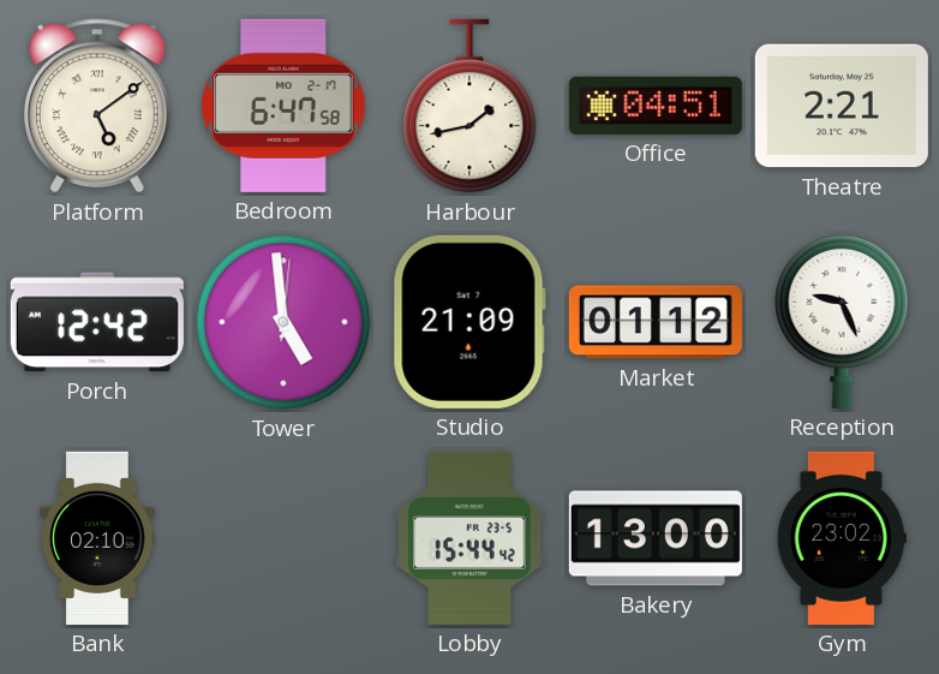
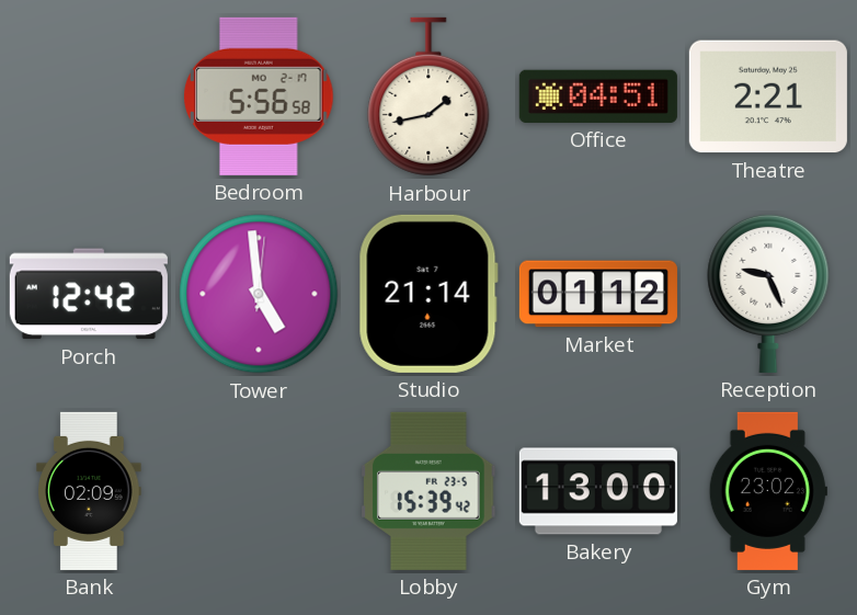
Platform: 5:09 -> none (97, 106)
Bedroom: 6:47 -> 5:56 (259, 96)
Studio: 21:09 -> 21:14 (428, 294)
Bank: 02:10 -> 02:09 (89, 491)
Lobby: 15:44 -> 15:39 (428, 491)
